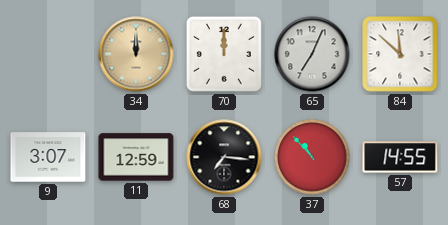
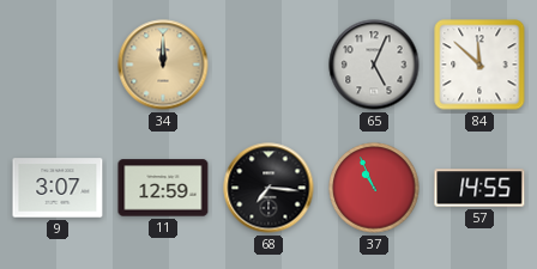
70: 12:00 -> none (224, 54)
65: 7:04 -> 5:04 (374, 65)
37: 10:53 -> 10:56 (374, 188)
